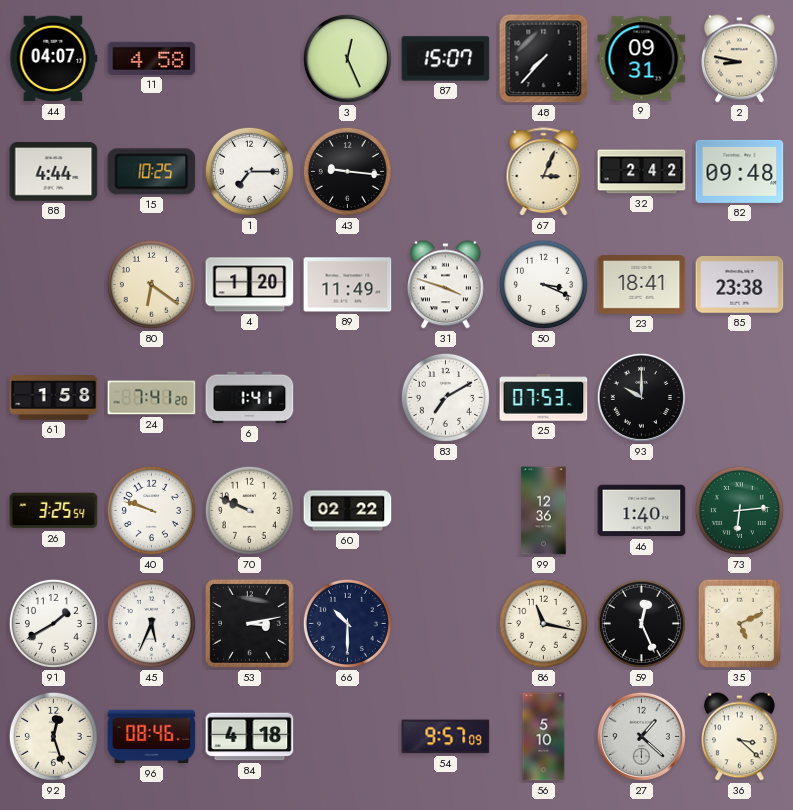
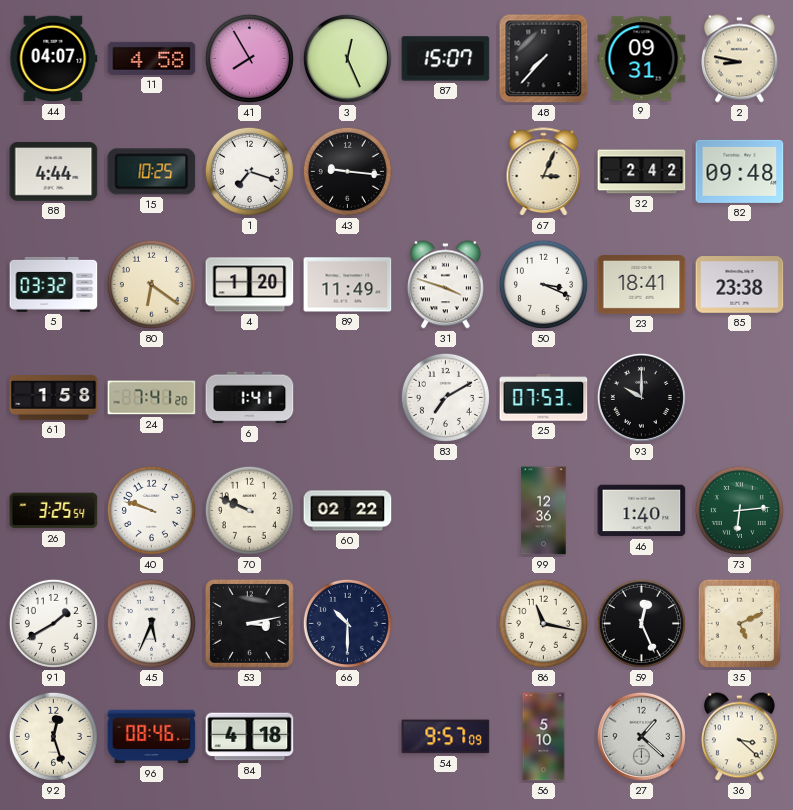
41: none -> 7:55 (249, 58)
1: 7:15 -> 7:18 (249, 171)
5: none -> 03:32 (54, 284)
